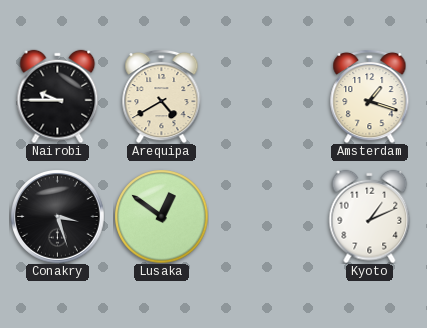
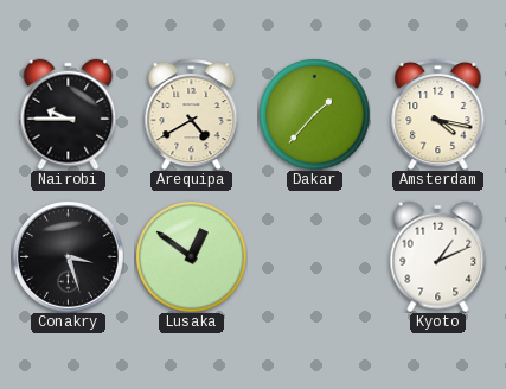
Dakar: none -> 1:37 (314, 114)
Amsterdam: 1:18 -> 4:17 (438, 114)
